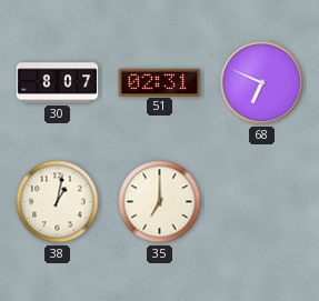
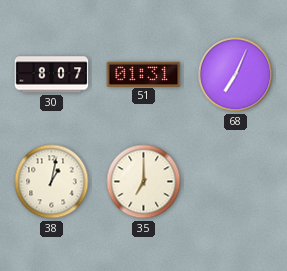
51: 02:31 -> 01:31 (144, 74)
68: 6:49 -> 7:04 (236, 75)
